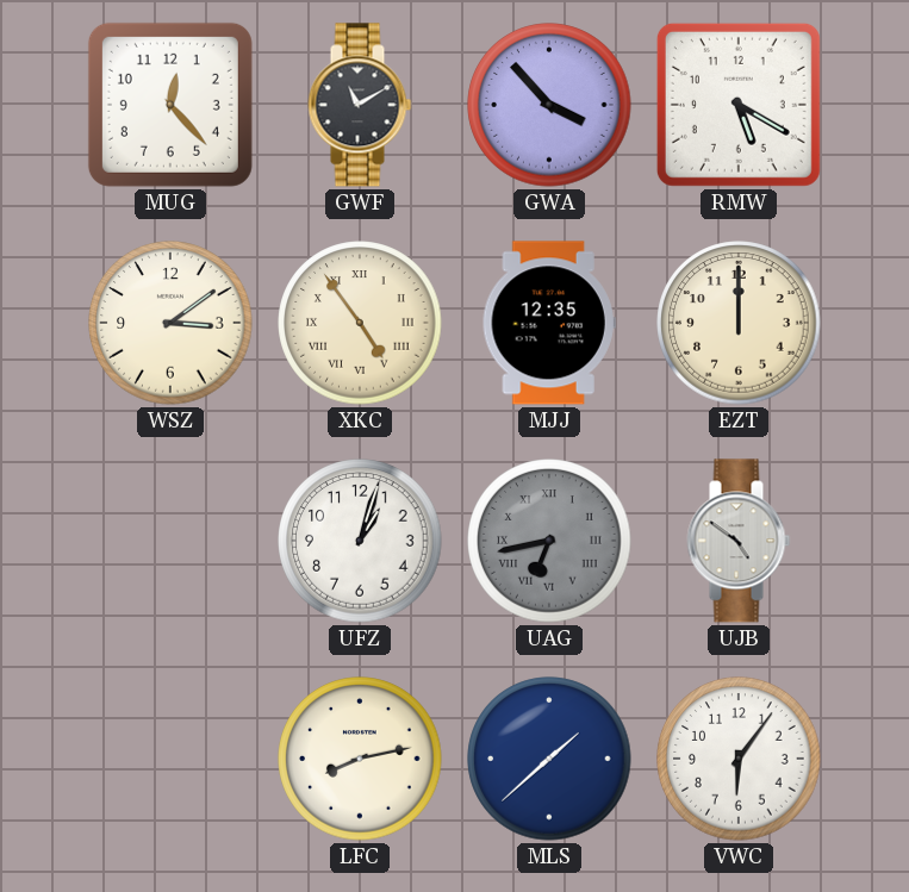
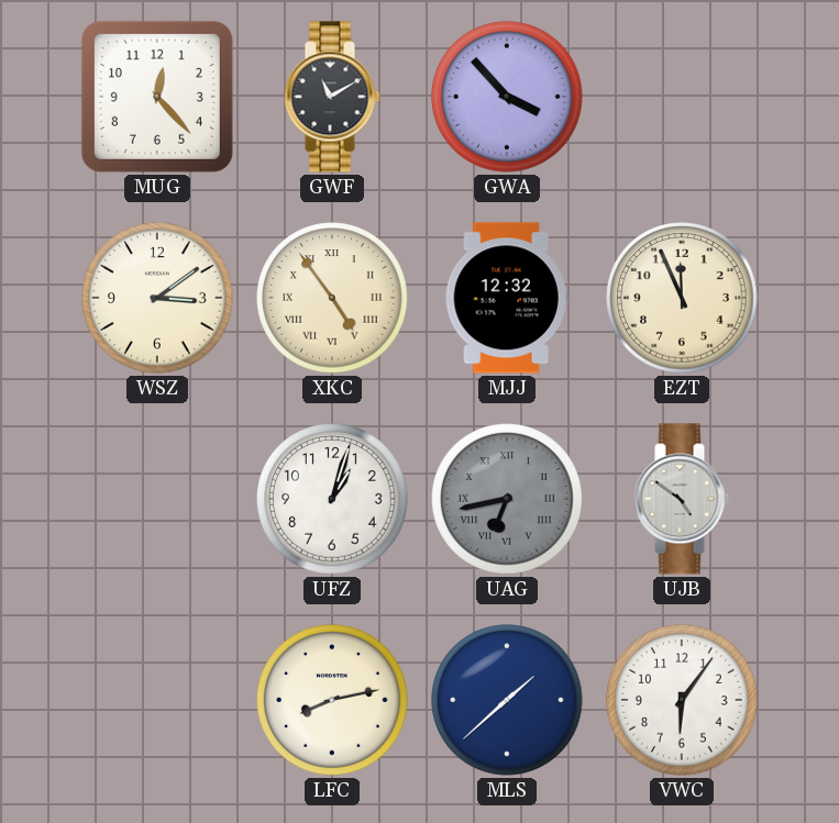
RMW: 5:20 -> none (739, 105)
MJJ: 12:35 -> 12:32 (507, 298)
EZT: 12:00 -> 11:56 (682, 298)
